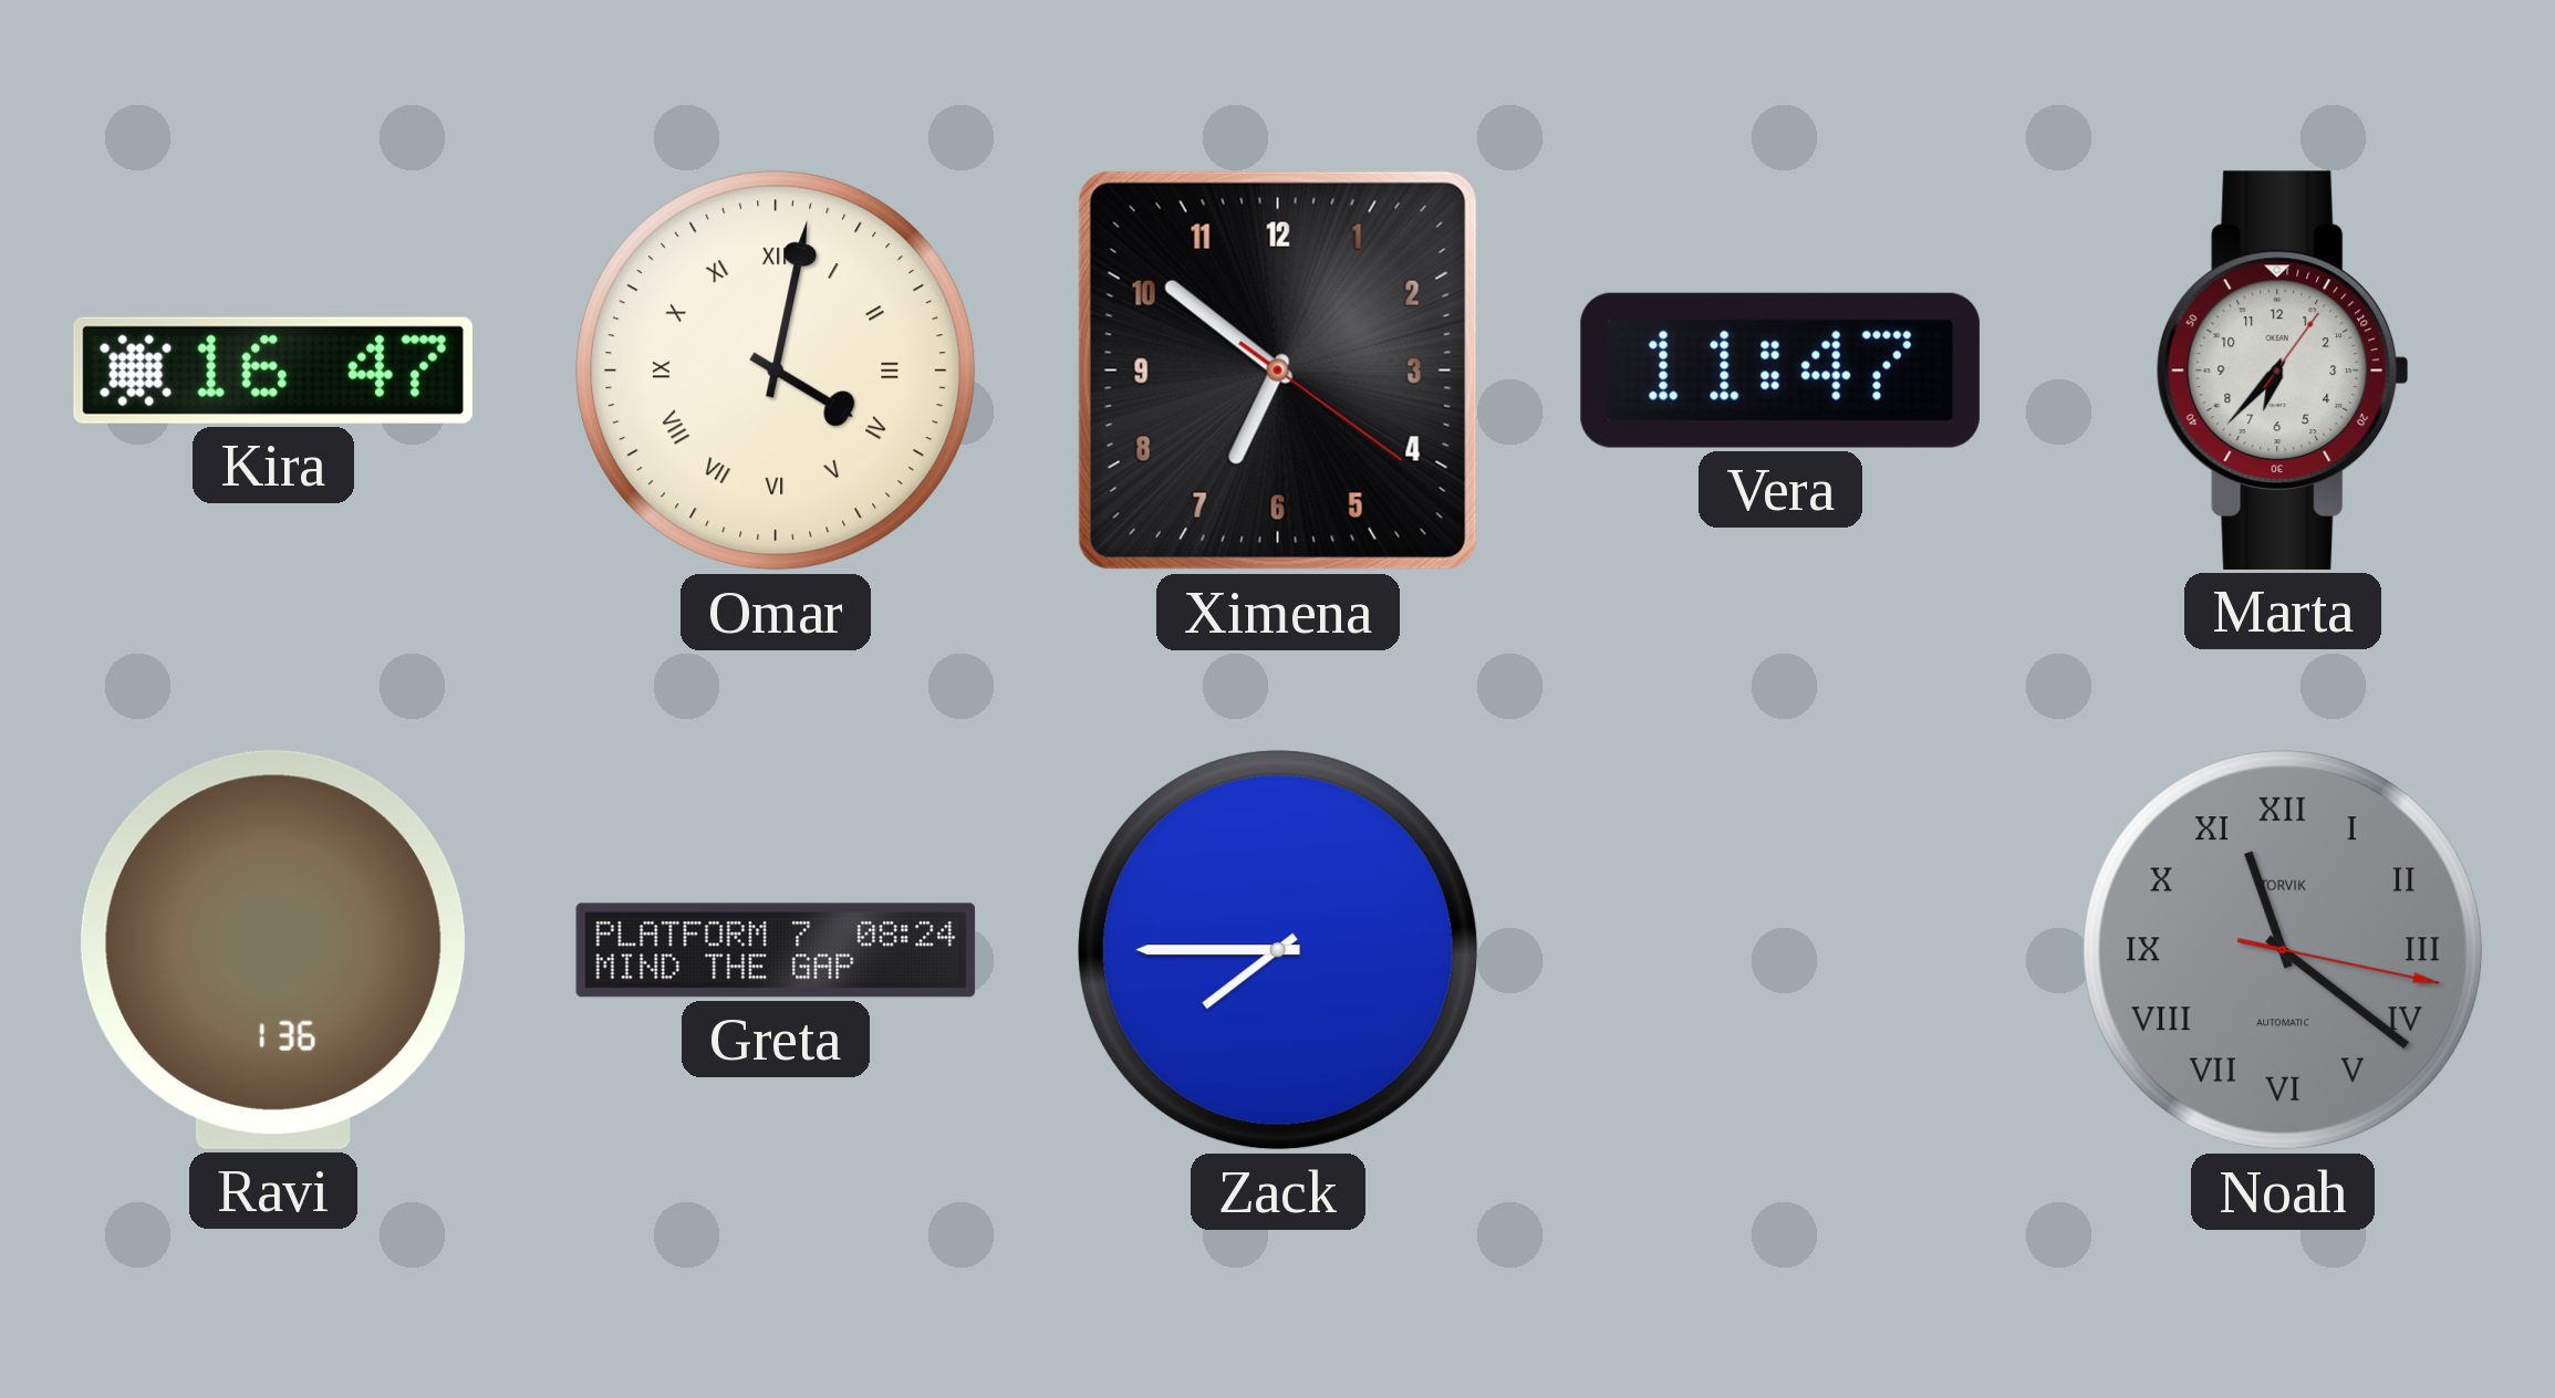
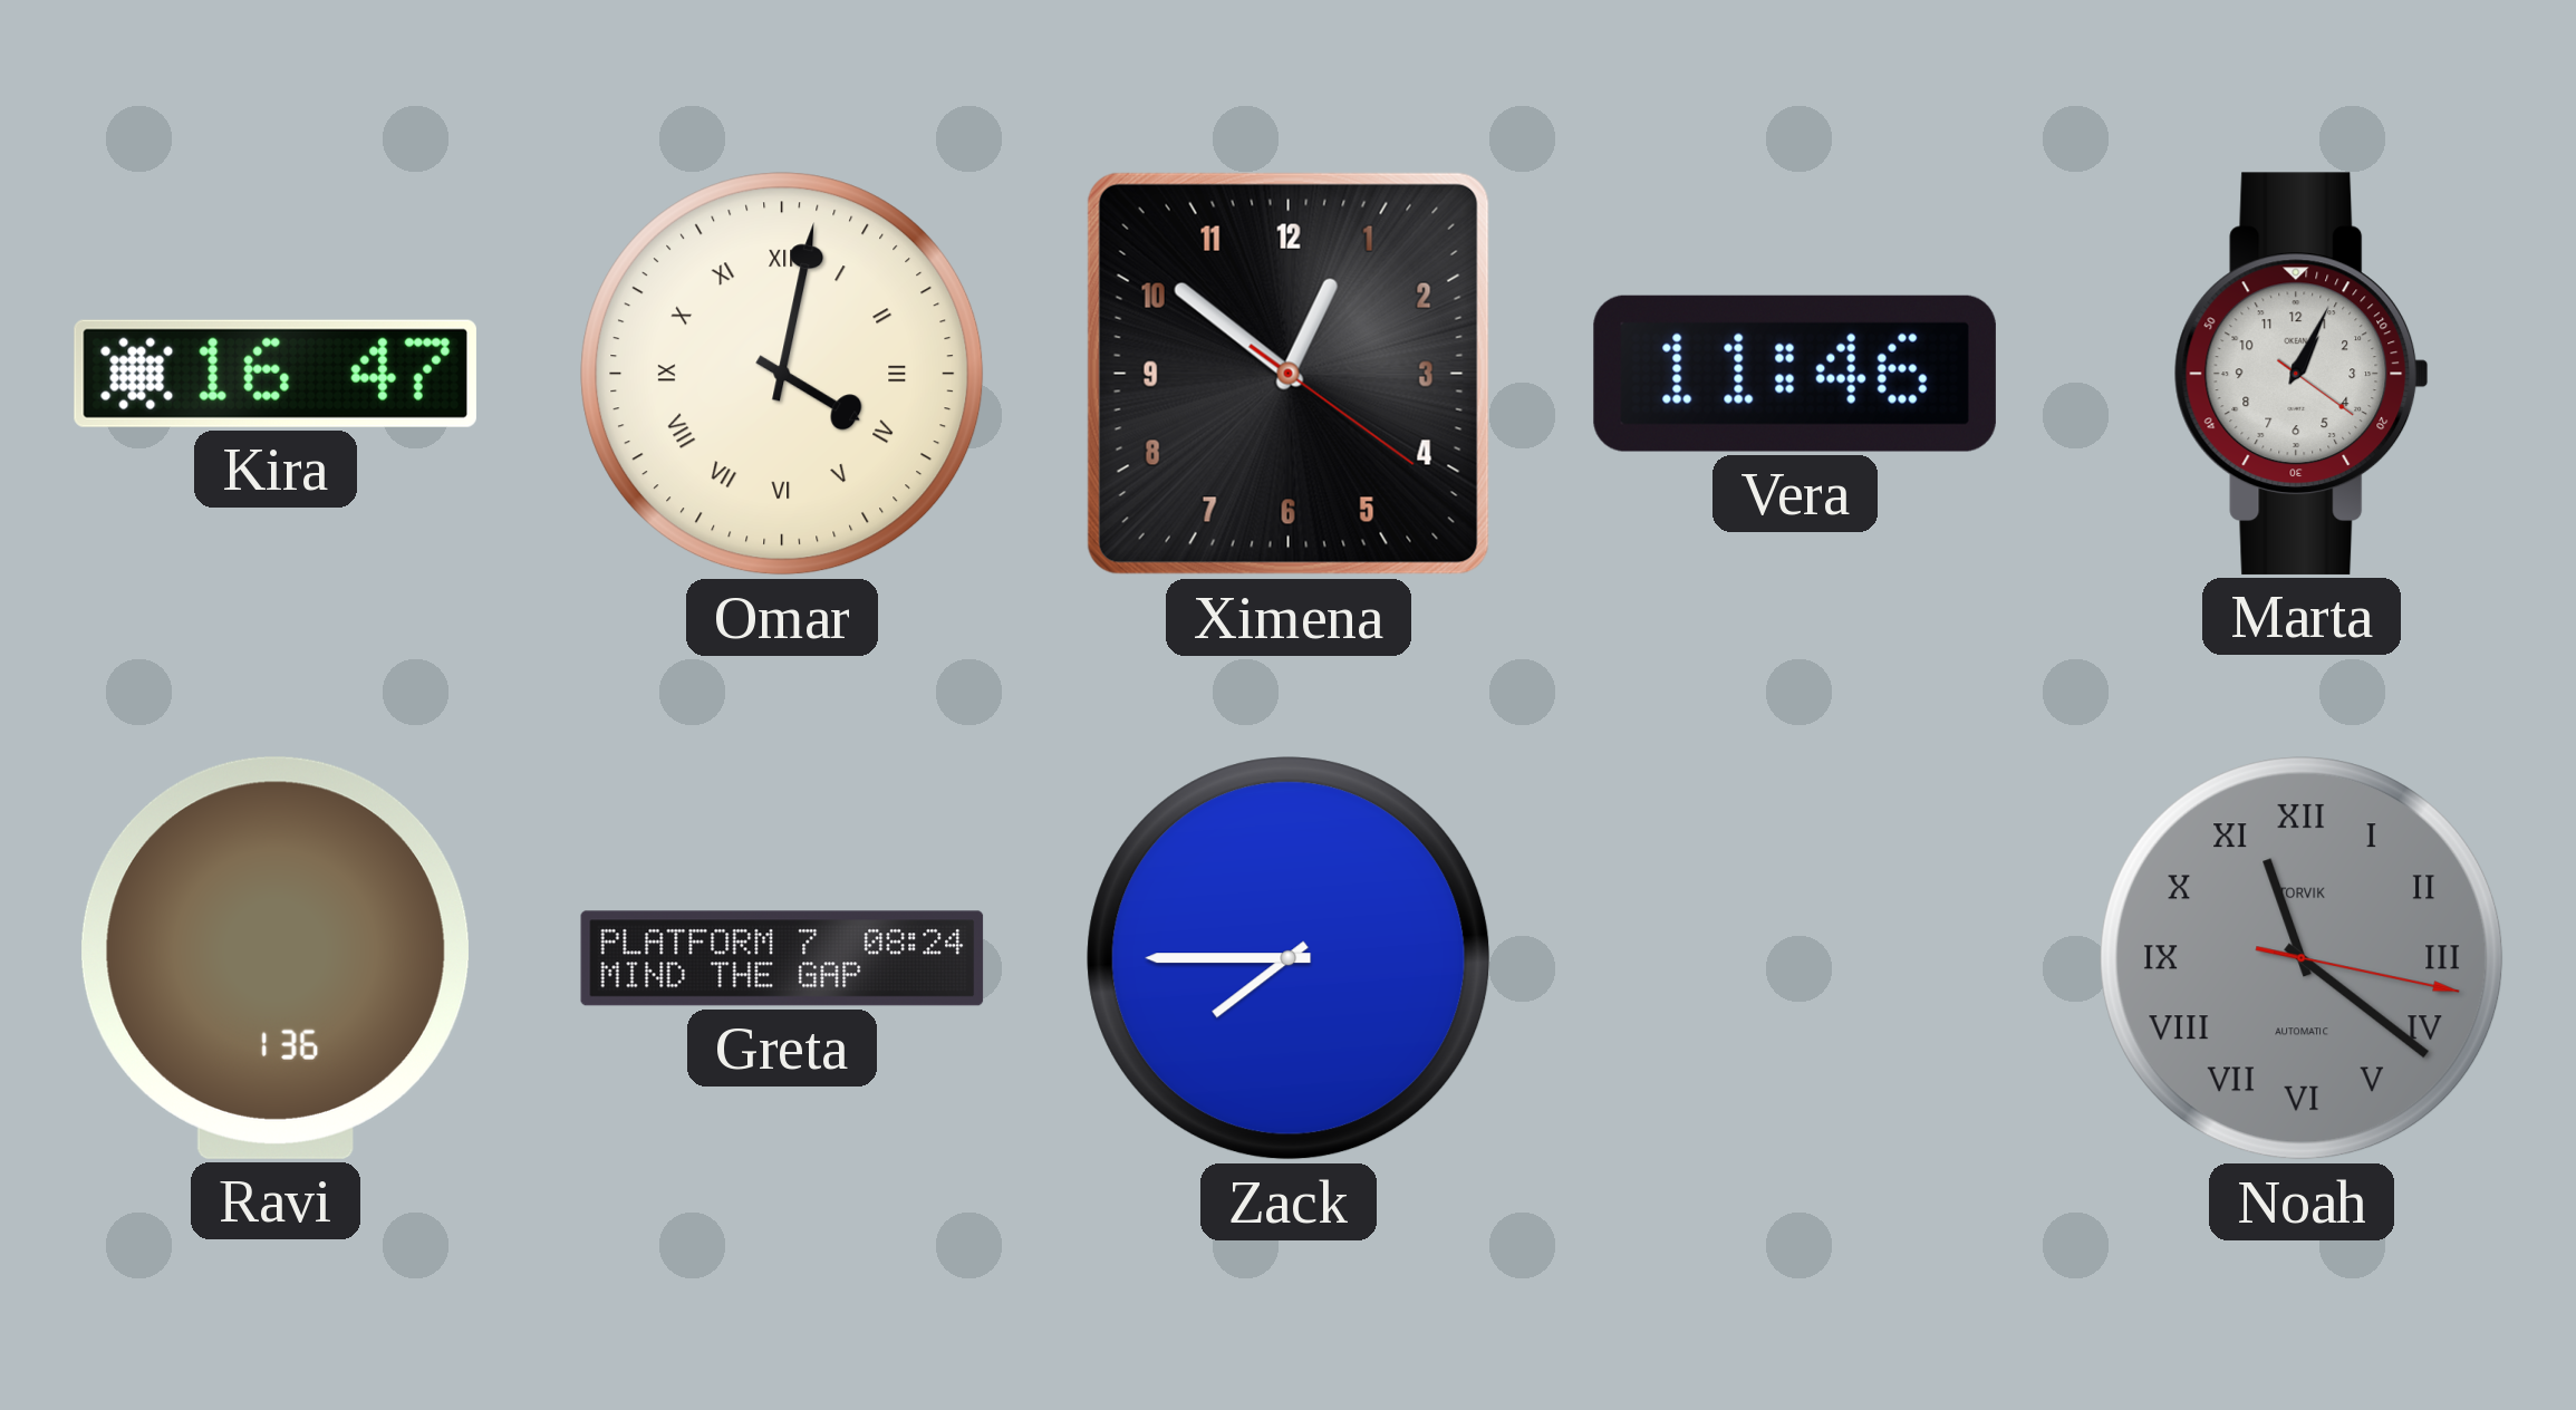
Ximena: 6:51 -> 12:51 (1289, 374)
Vera: 11:47 -> 11:46 (1795, 374)
Marta: 6:37 -> 1:04 (2302, 374)
